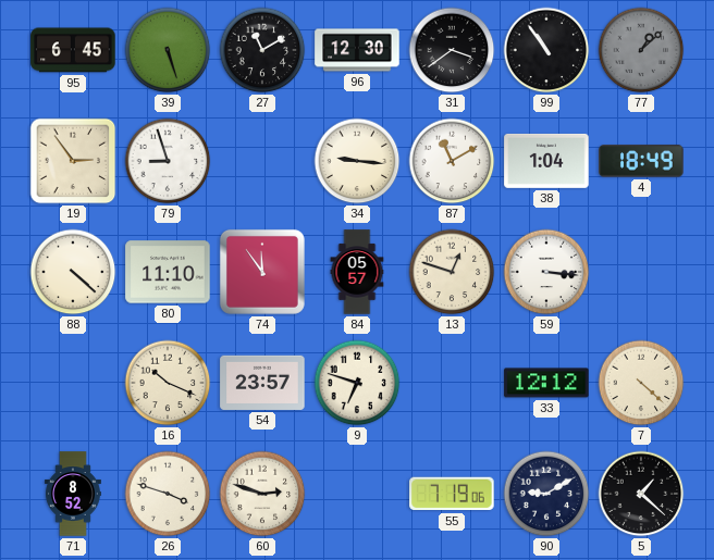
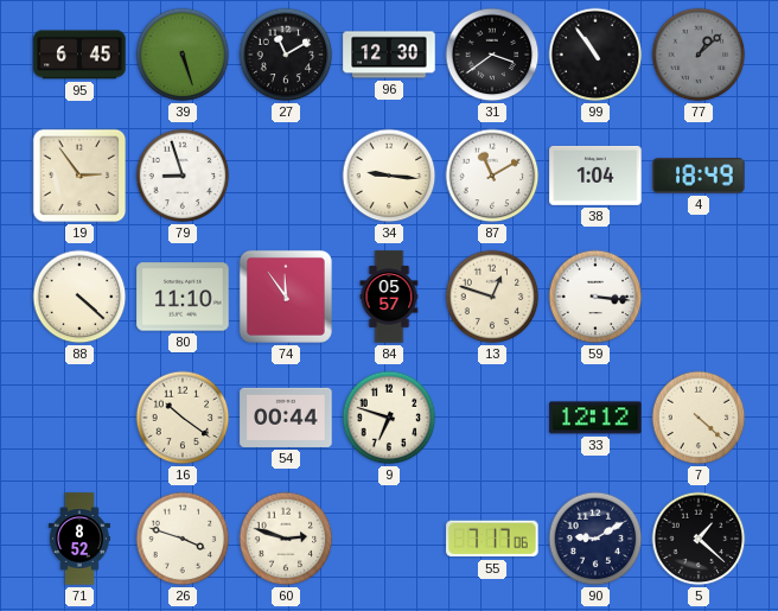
16: 10:19 -> 10:21 (183, 418)
54: 23:57 -> 00:44 (286, 418)
55: 7:19 -> 7:17 (492, 539)
